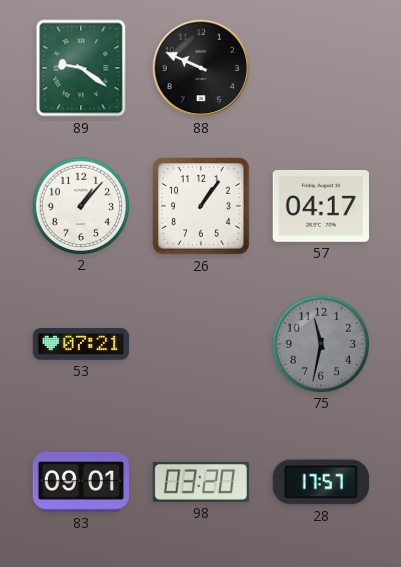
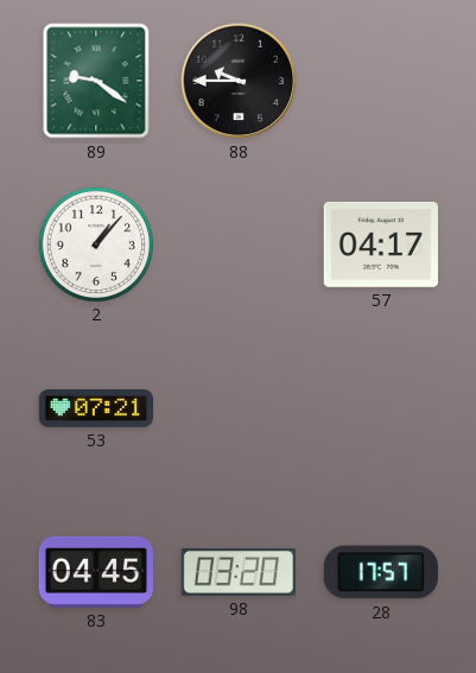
88: 9:49 -> 9:45 (239, 81)
26: 1:06 -> none (202, 207)
75: 11:32 -> none (320, 343)
83: 09:01 -> 04:45 (95, 572)
